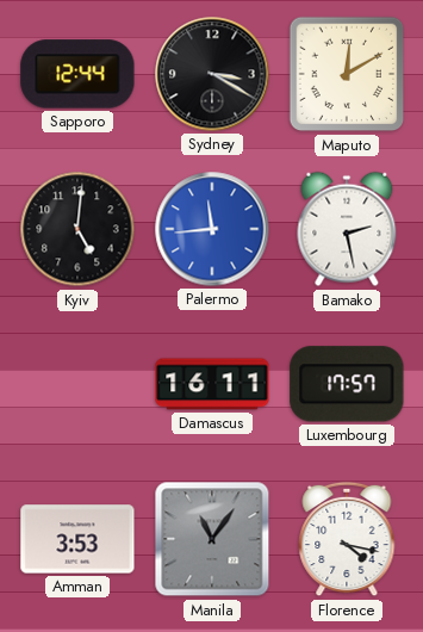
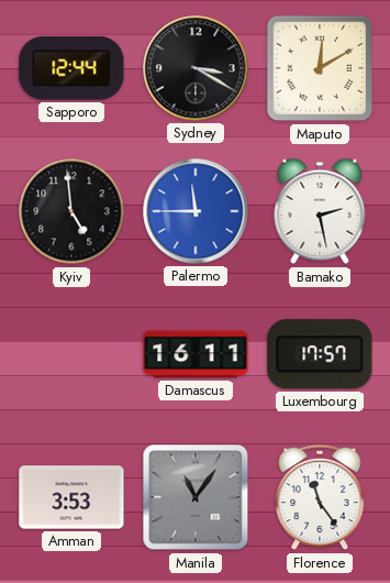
Kyiv: 5:01 -> 4:59 (71, 211)
Palermo: 11:44 -> 11:45 (196, 211)
Florence: 4:17 -> 11:24 (320, 497)
